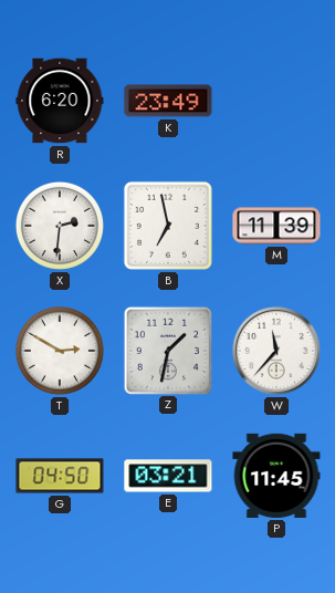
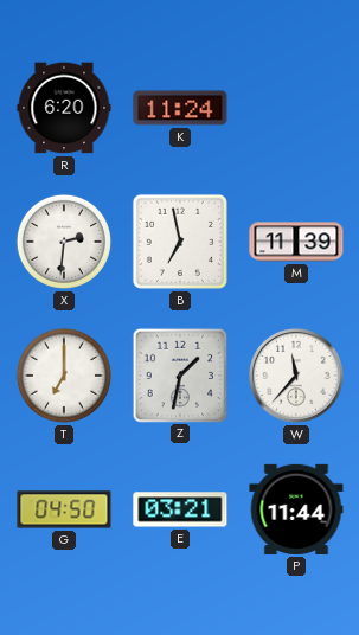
K: 23:49 -> 11:24 (180, 108)
T: 2:50 -> 7:00 (64, 376)
P: 11:45 -> 11:44 (296, 509)
